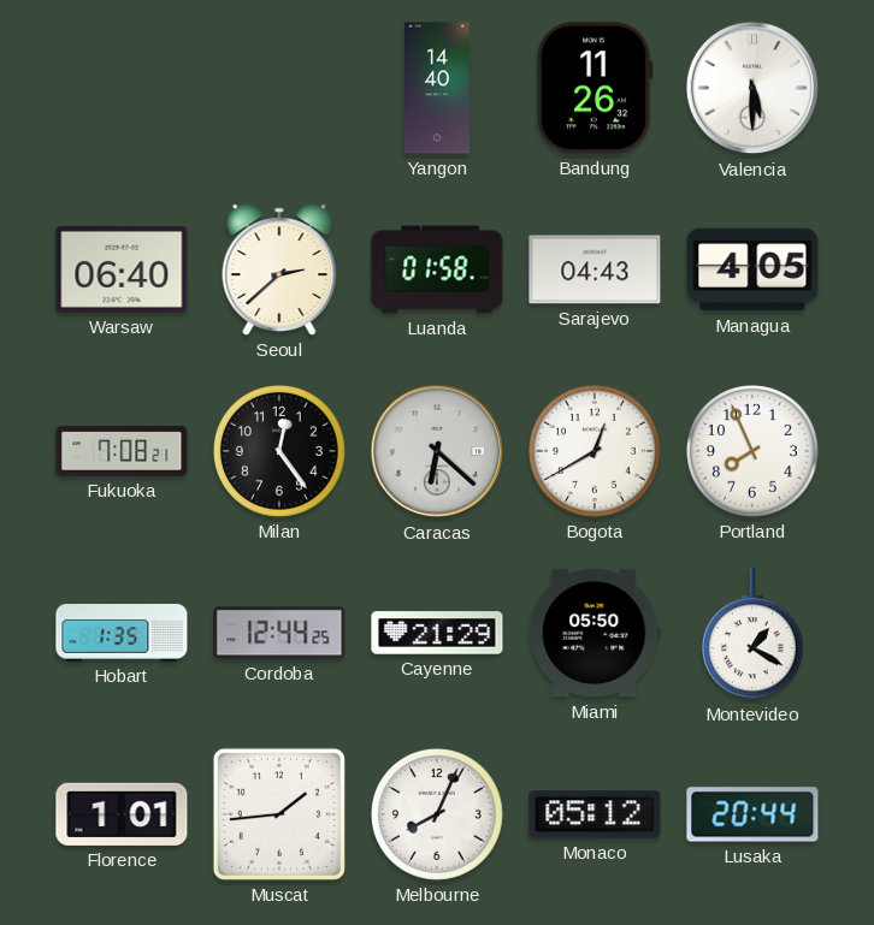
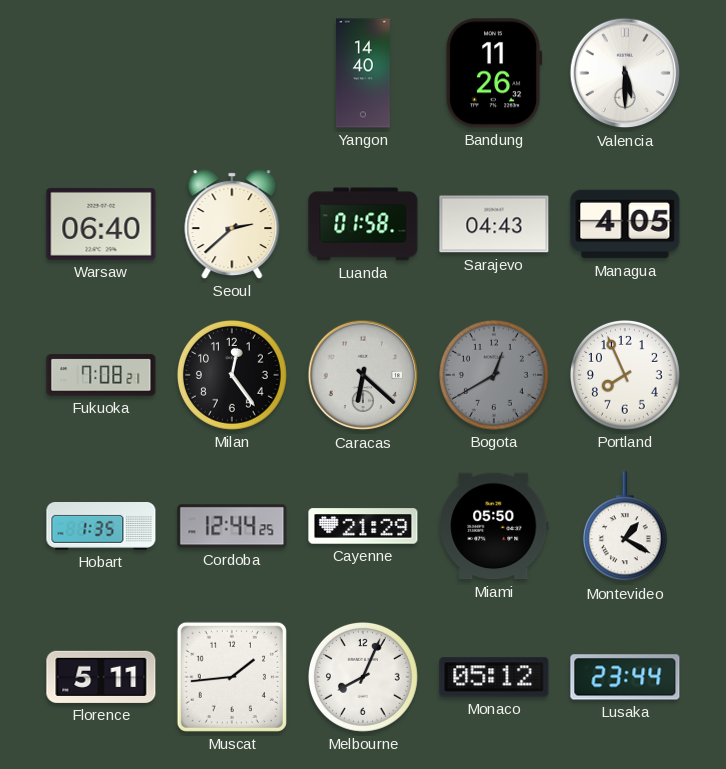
Bogota dial: white -> grey (494, 375)
Florence: 1:01 -> 5:11 (101, 677)
Lusaka: 20:44 -> 23:44 (625, 677)
